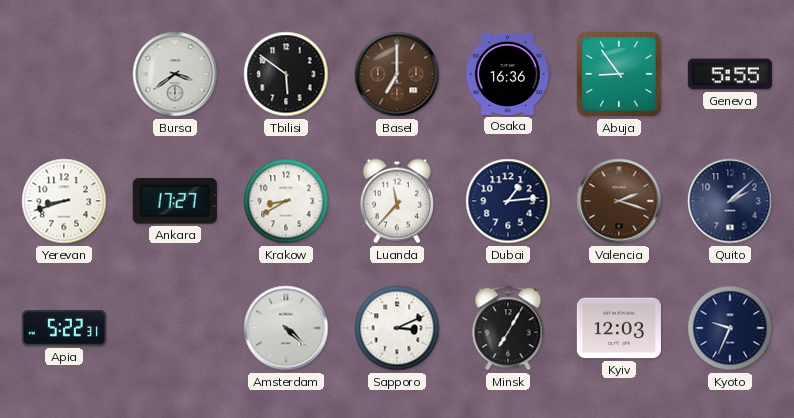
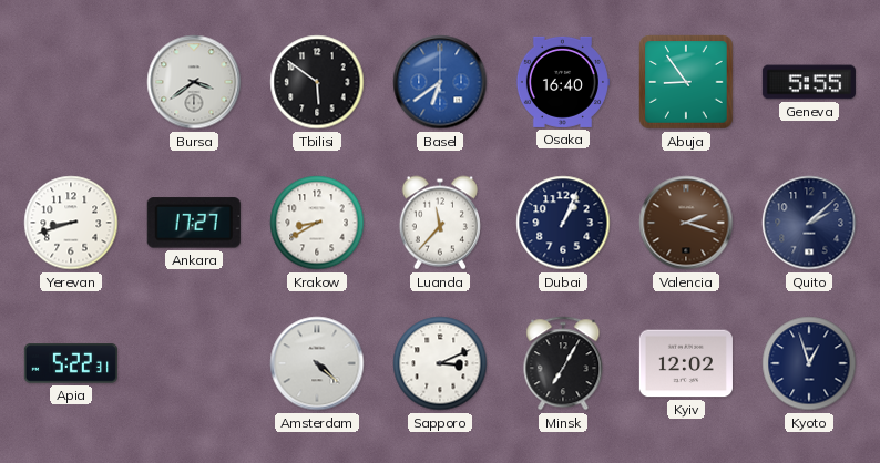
Basel: 7:00 -> 6:39 (440, 82)
Basel dial: brown -> blue (440, 82)
Osaka: 16:36 -> 16:40 (562, 82)
Dubai: 1:14 -> 1:04 (563, 223)
Kyiv: 12:03 -> 12:02 (686, 363)
Kyoto: 9:34 -> 12:57 (809, 363)
